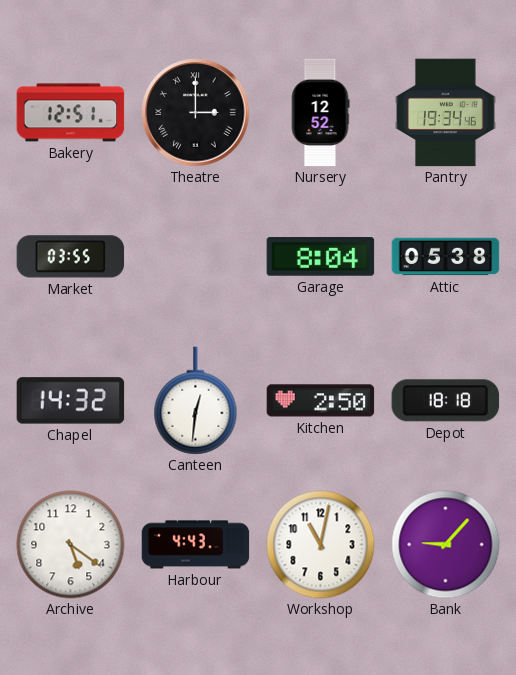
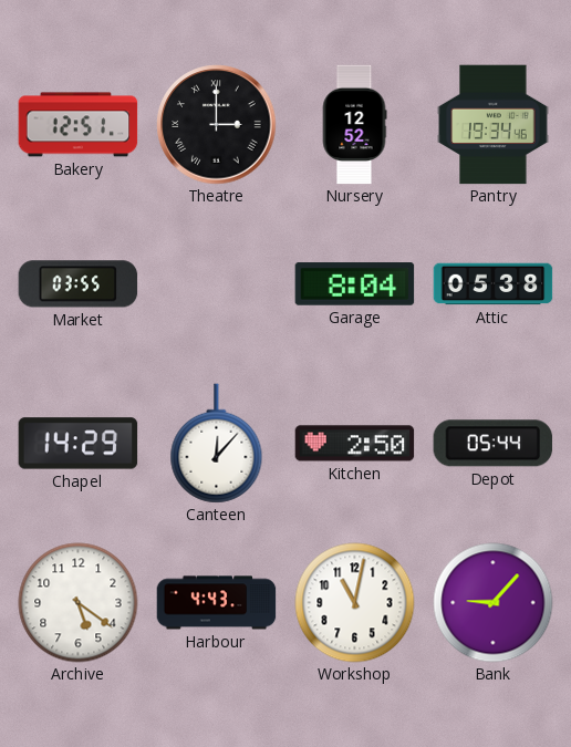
Chapel: 14:32 -> 14:29 (79, 444)
Canteen: 12:31 -> 12:07 (217, 444)
Depot: 18:18 -> 05:44 (494, 444)
